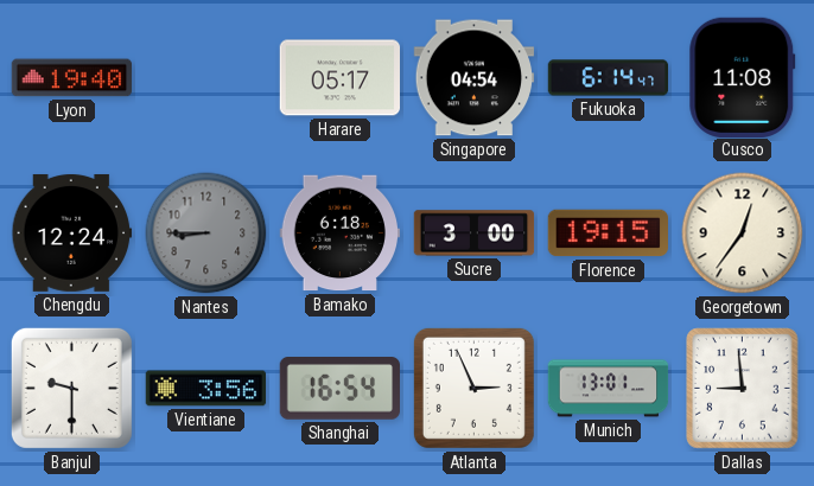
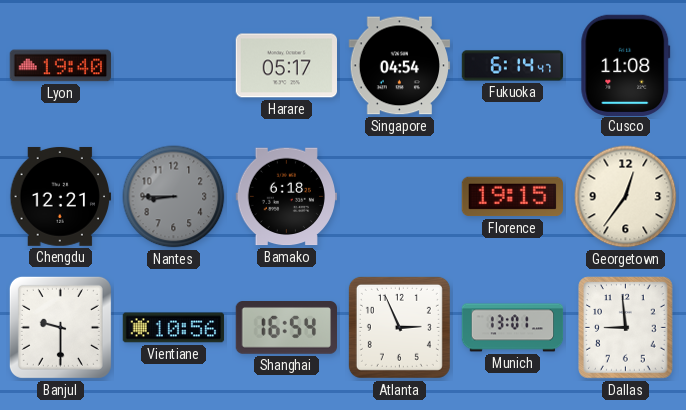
Chengdu: 12:24 -> 12:21 (61, 196)
Sucre: 3:00 -> none (475, 234)
Vientiane: 3:56 -> 10:56 (174, 328)
